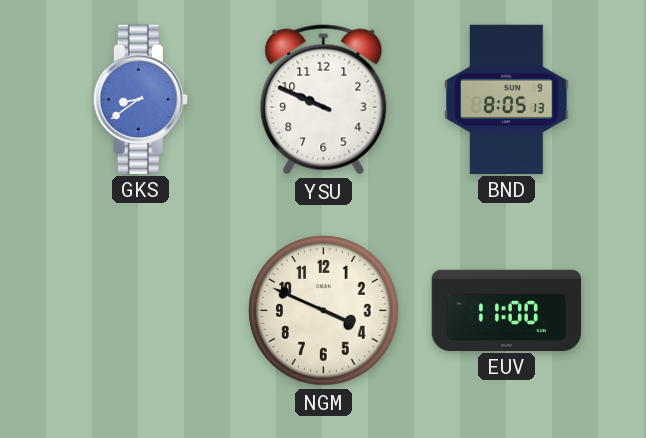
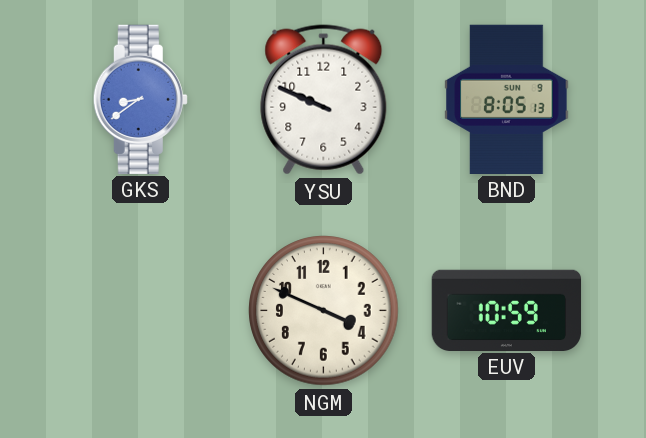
EUV: 11:00 -> 10:59 (507, 310)
